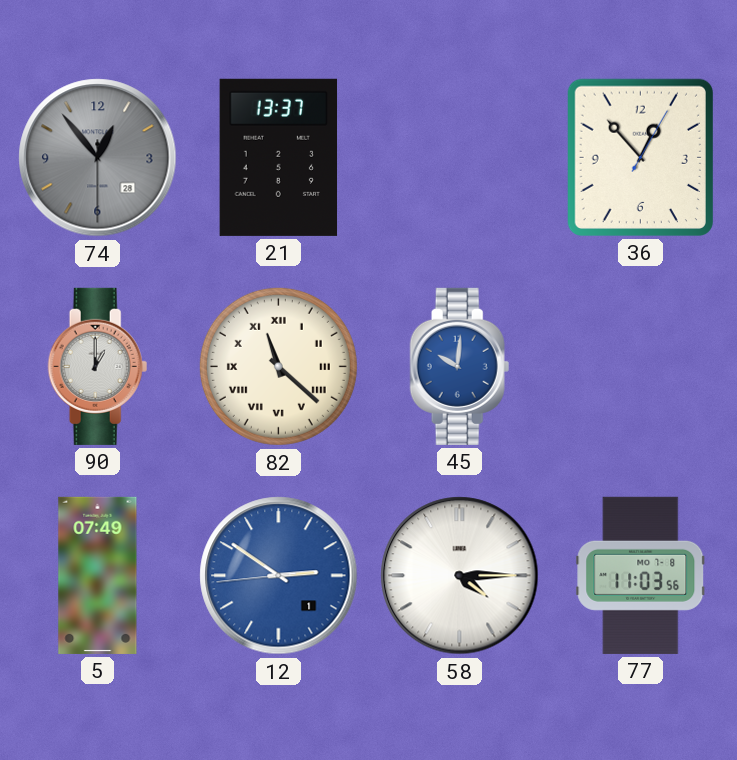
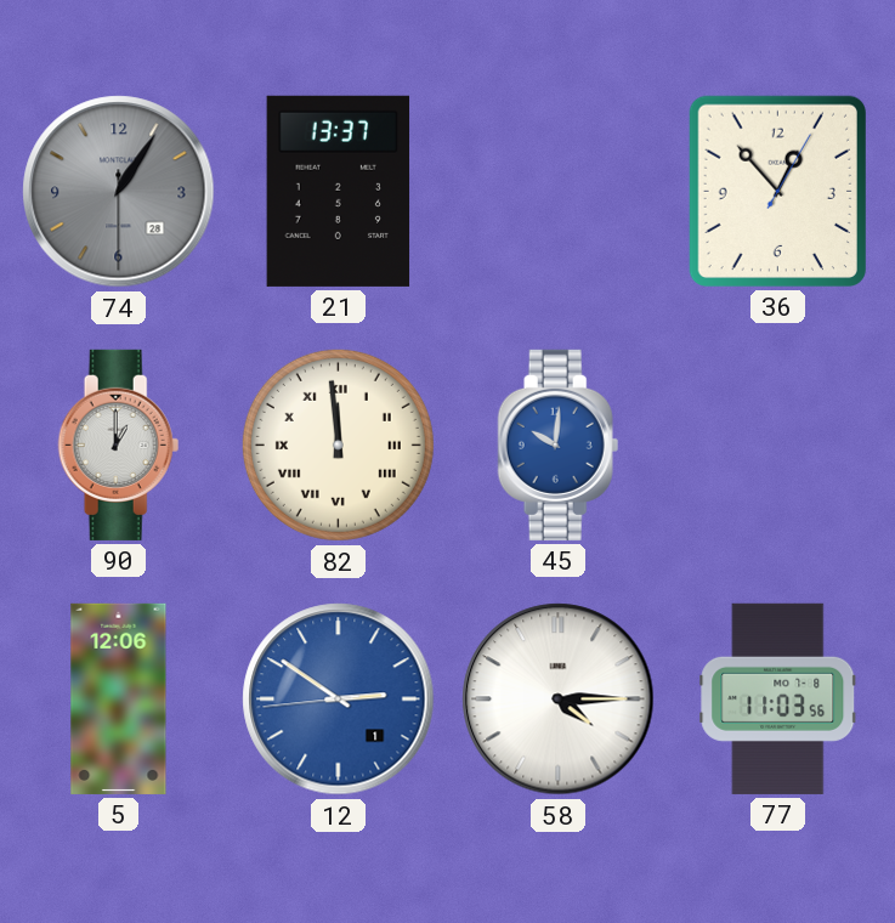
74: 12:53 -> 1:05 (119, 192)
82: 11:22 -> 11:59 (338, 444)
5: 07:49 -> 12:06 (119, 698)
